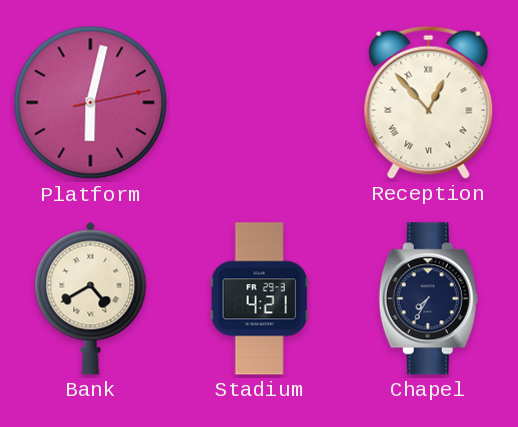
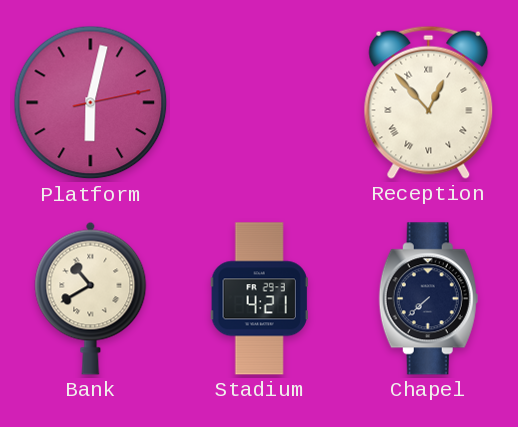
Bank: 4:40 -> 10:40 (91, 298)
Chapel: 7:35 -> 7:38 (428, 299)
